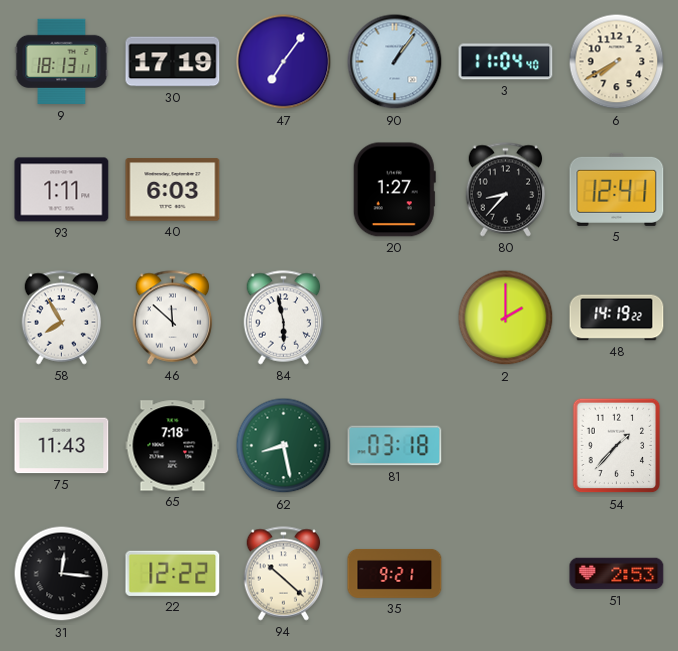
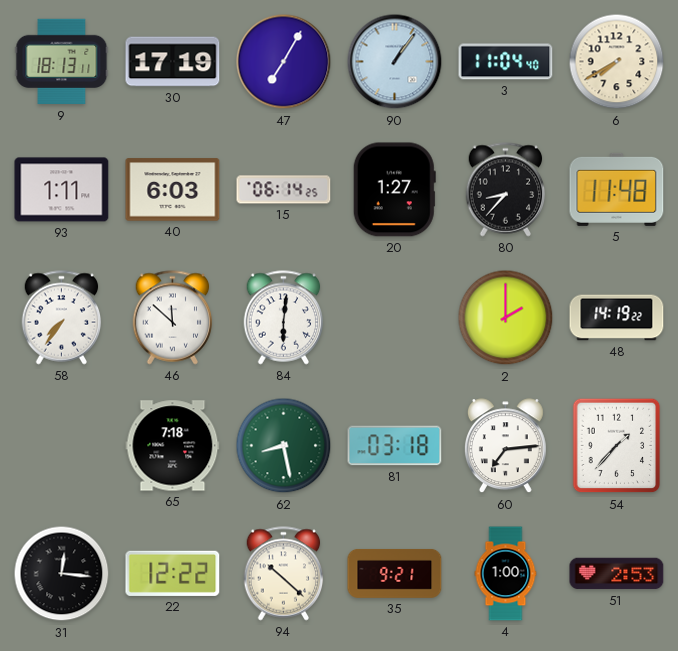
47: 7:06 -> 7:05 (284, 62)
15: none -> 06:14 (284, 190)
5: 12:41 -> 11:48 (617, 189)
58: 7:55 -> 7:36 (62, 318)
84: 5:58 -> 6:01 (284, 318)
75: 11:43 -> none (62, 446)
60: none -> 7:14 (505, 446)
4: none -> 1:00 (506, 574)
